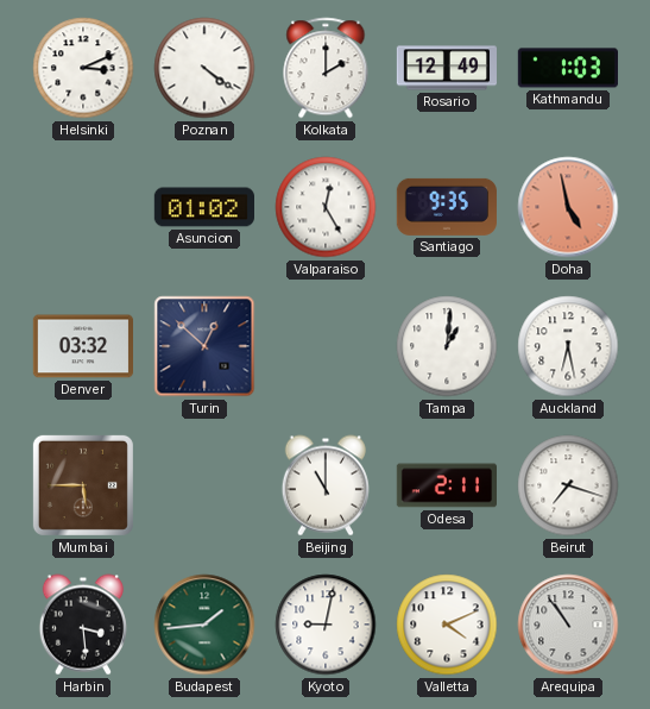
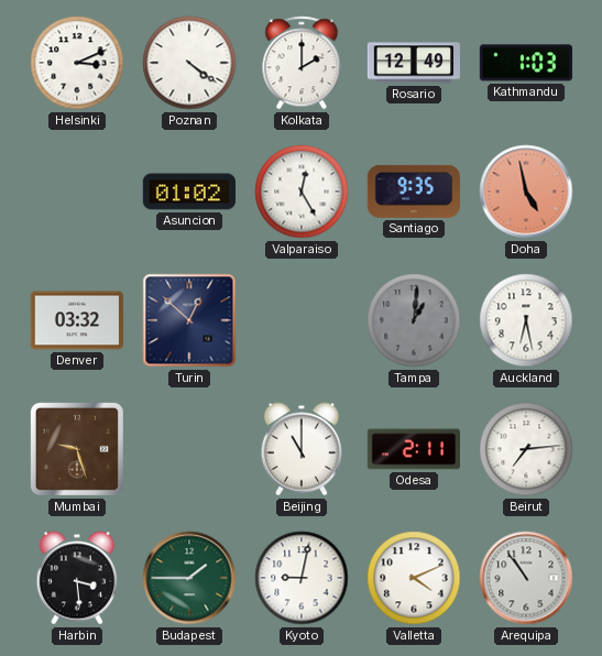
Tampa dial: white -> grey (414, 320)
Mumbai: 5:45 -> 9:27 (77, 449)
Beirut: 7:18 -> 7:14 (526, 449)
Budapest: 1:44 -> 1:45 (189, 578)
